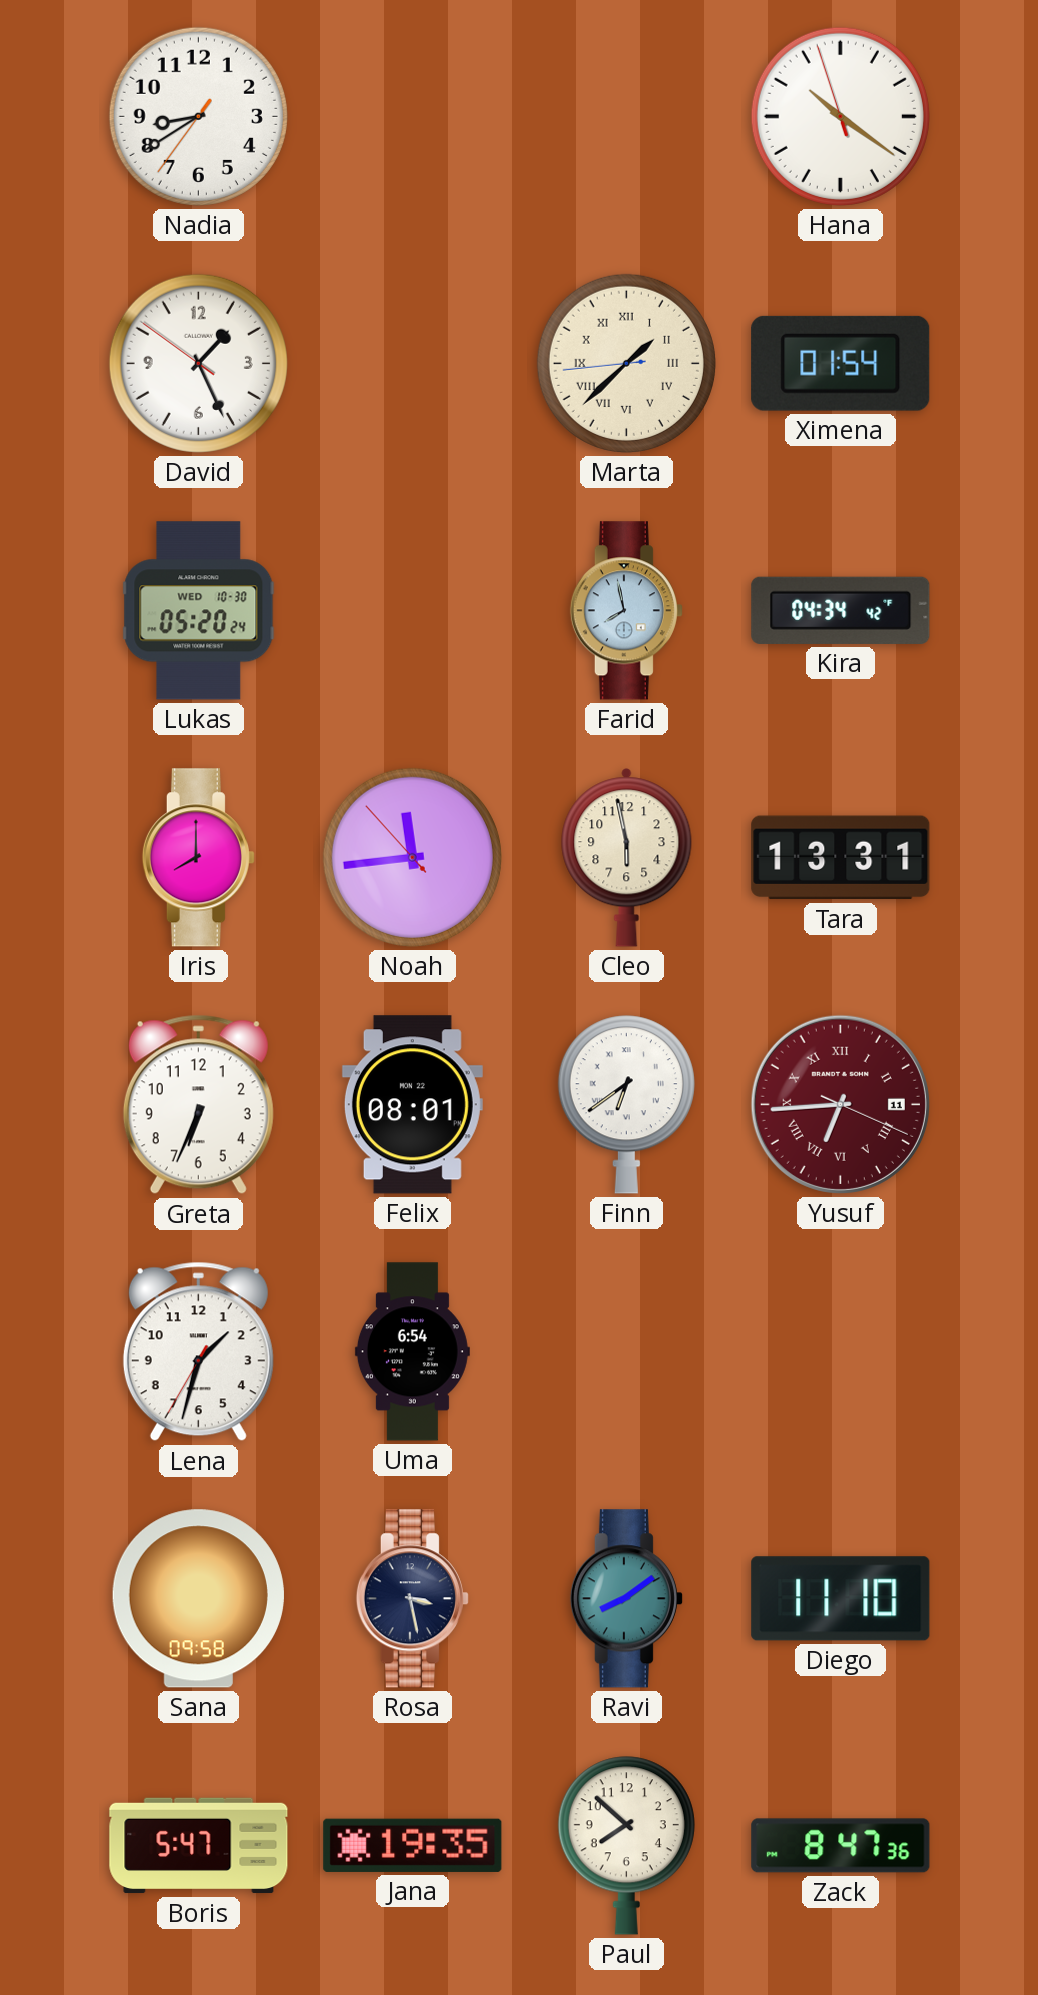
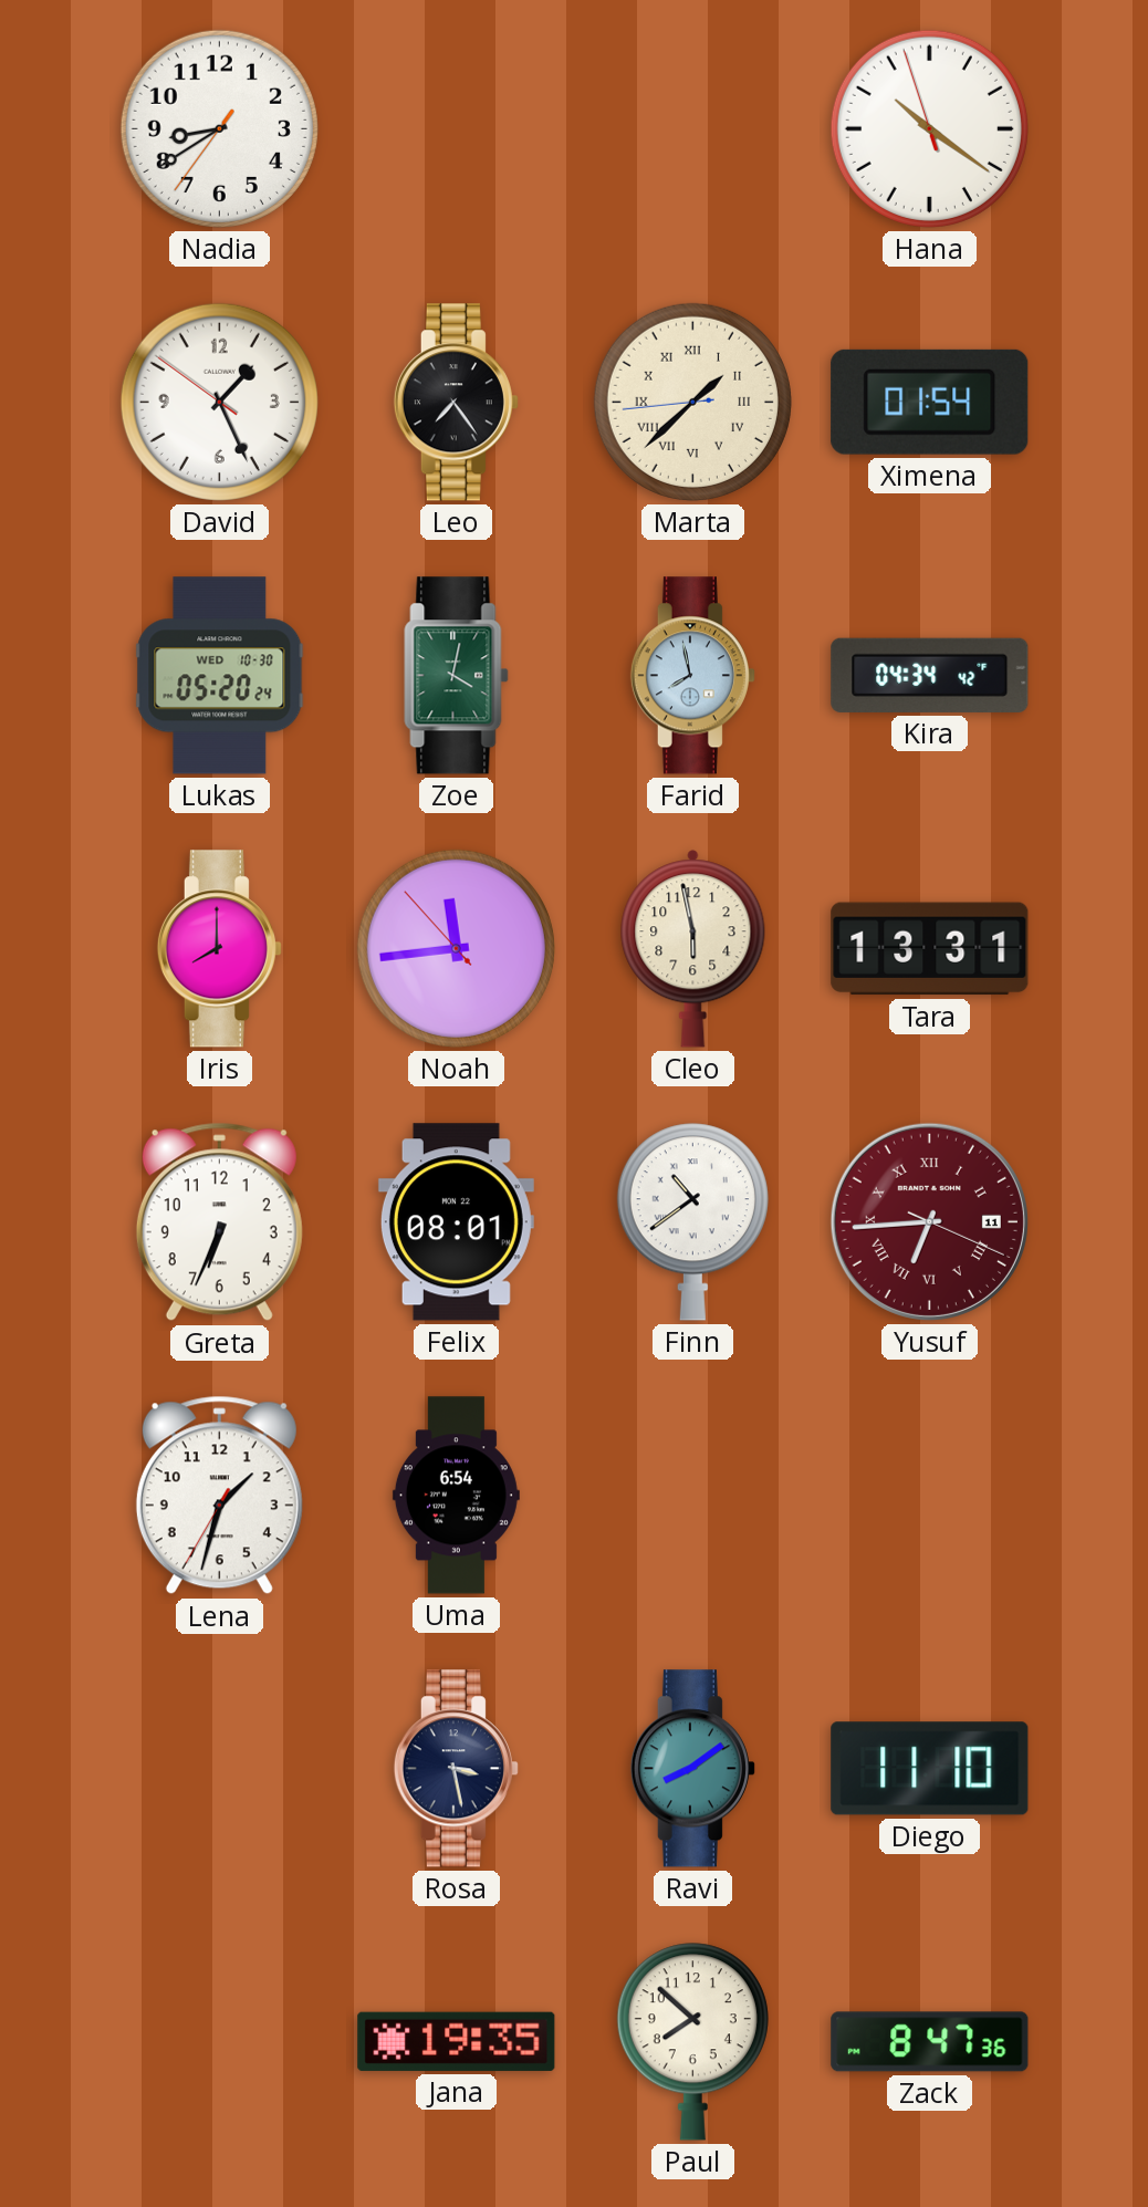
Leo: none -> 7:24 (456, 403)
Zoe: none -> 4:02 (457, 676)
Finn: 6:39 -> 10:39 (692, 1222)
Sana: 09:58 -> none (198, 1599)
Boris: 5:47 -> none (199, 1846)
